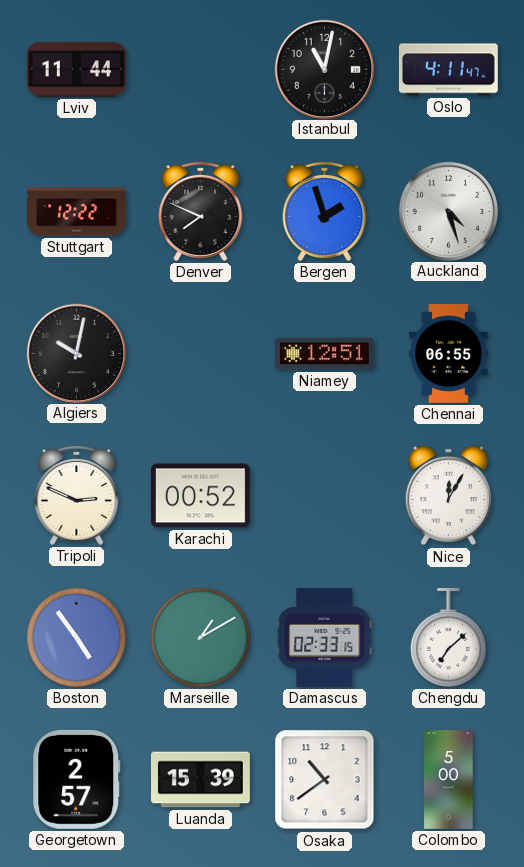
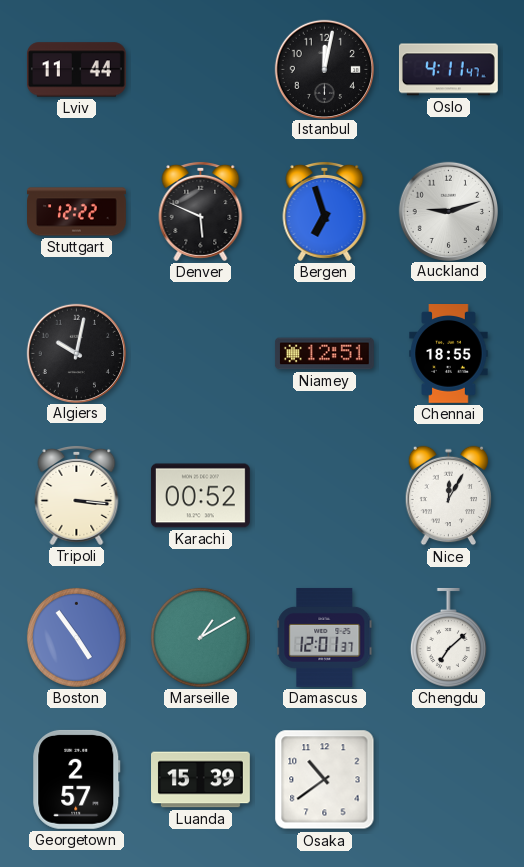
Istanbul: 11:02 -> 12:02 (324, 69)
Denver: 7:49 -> 5:49 (201, 211)
Bergen: 1:57 -> 6:57 (325, 211)
Auckland: 4:27 -> 9:12 (448, 211)
Chennai: 06:55 -> 18:55 (449, 354)
Tripoli: 2:49 -> 3:16 (77, 495)
Damascus: 02:33 -> 12:01 (325, 637)
Colombo: 5:00 -> none (449, 780)
